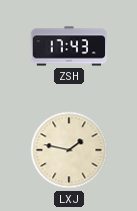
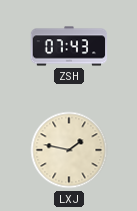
ZSH: 17:43 -> 07:43 (69, 46)
